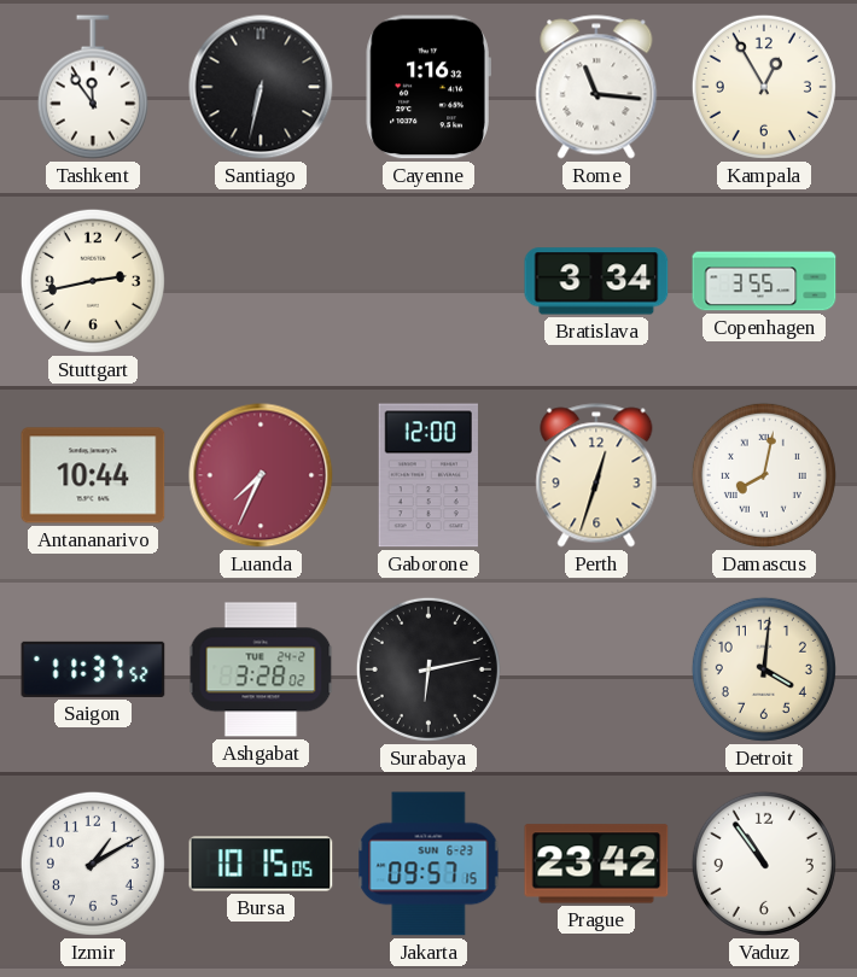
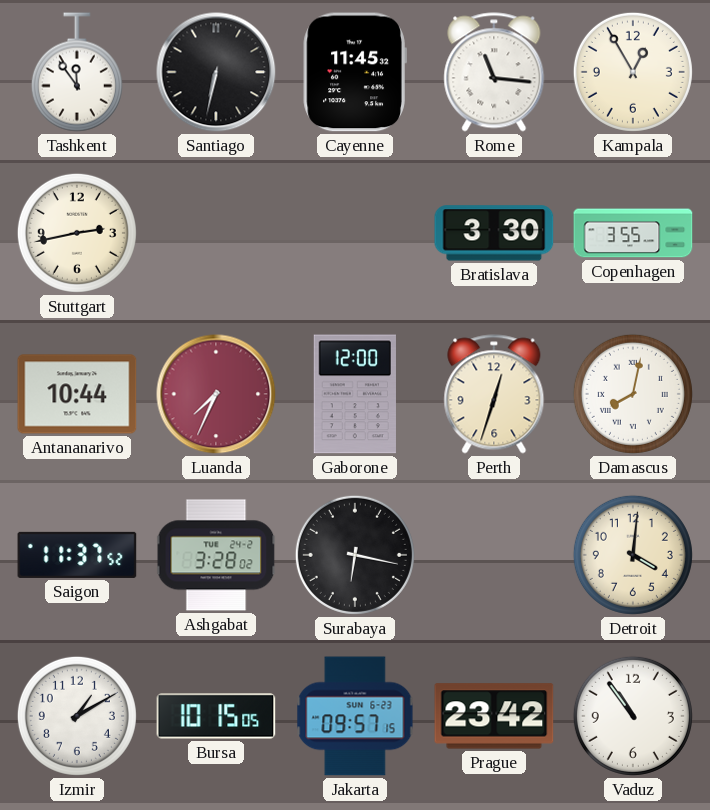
Cayenne: 1:16 -> 11:45 (355, 72)
Bratislava: 3:34 -> 3:30 (494, 233)
Surabaya: 6:13 -> 6:17 (355, 555)
